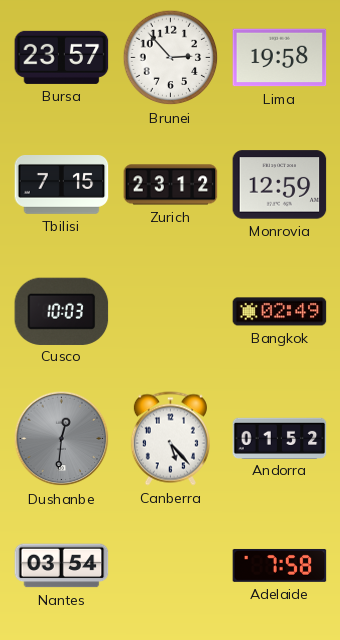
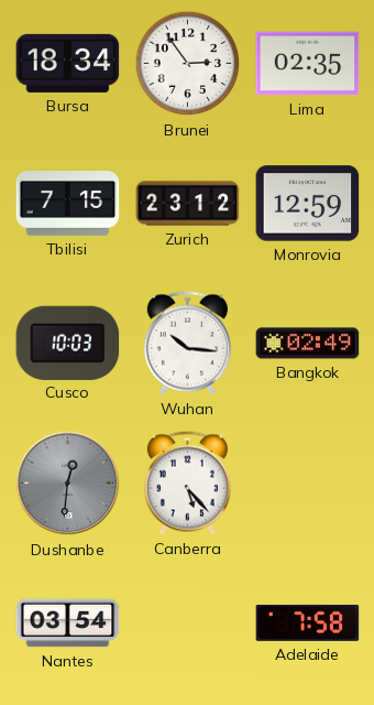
Bursa: 23:57 -> 18:34 (68, 63)
Brunei: 2:53 -> 2:54 (188, 64)
Lima: 19:58 -> 02:35 (308, 64)
Wuhan: none -> 10:16 (187, 344)
Andorra: 01:52 -> none (280, 438)
